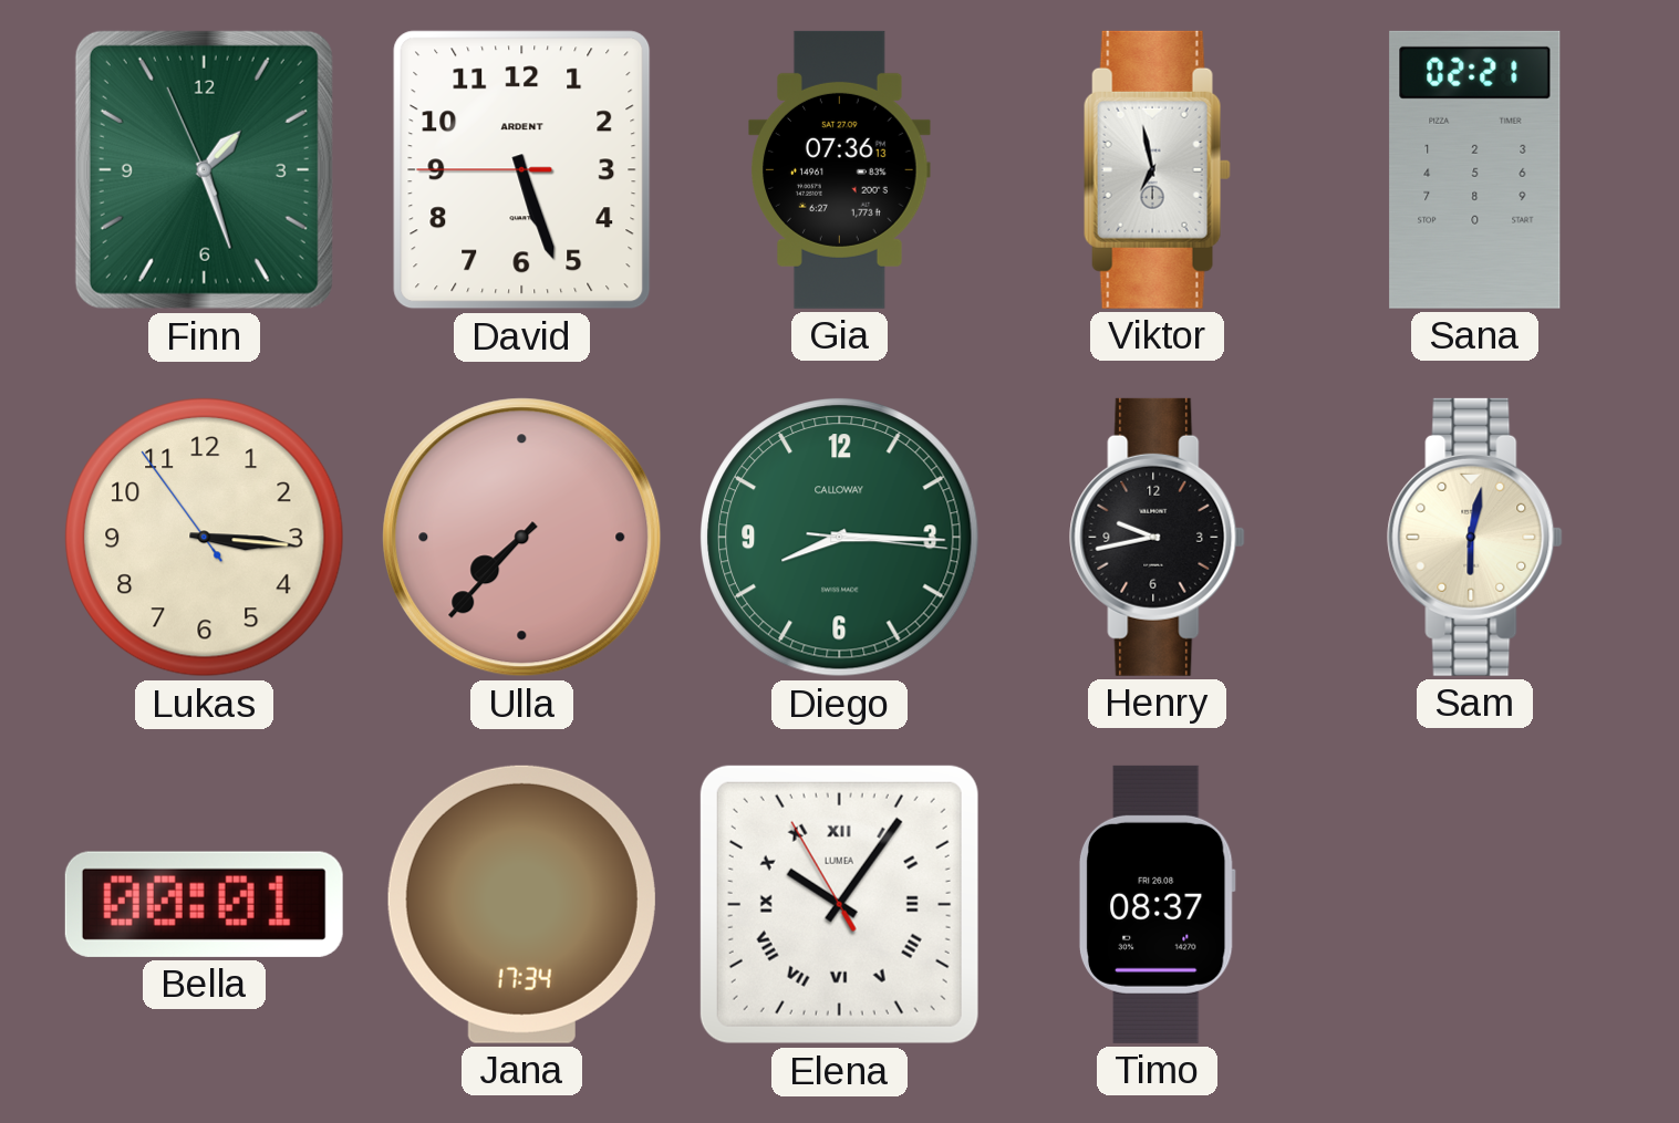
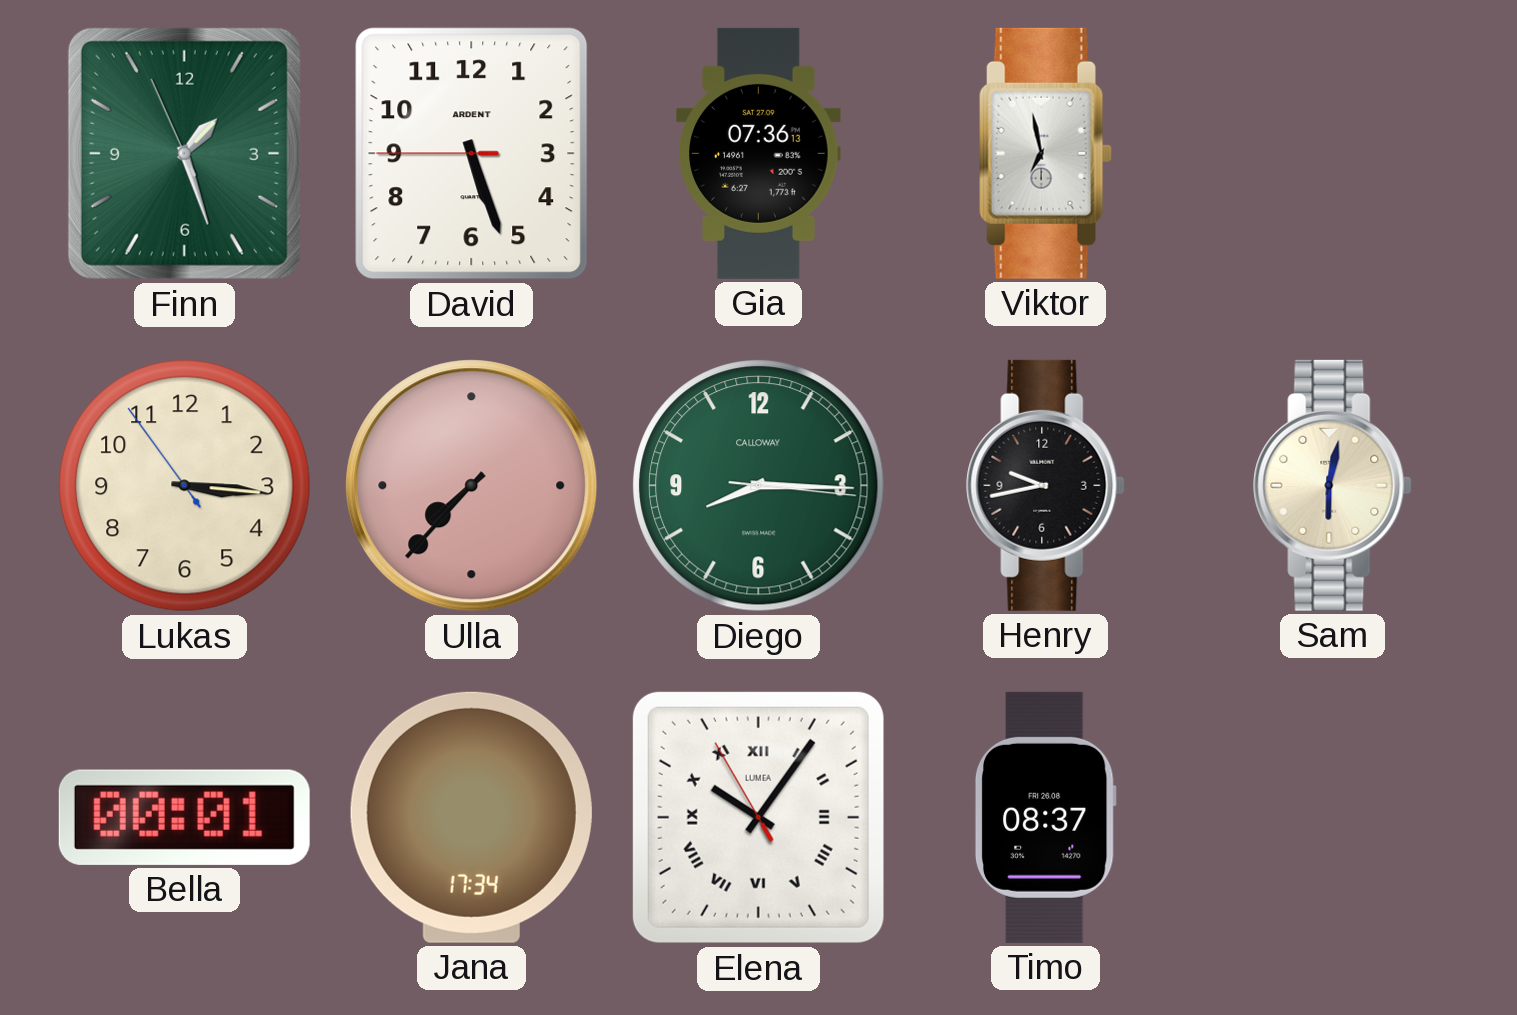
Sana: 02:21 -> none (1475, 169)
